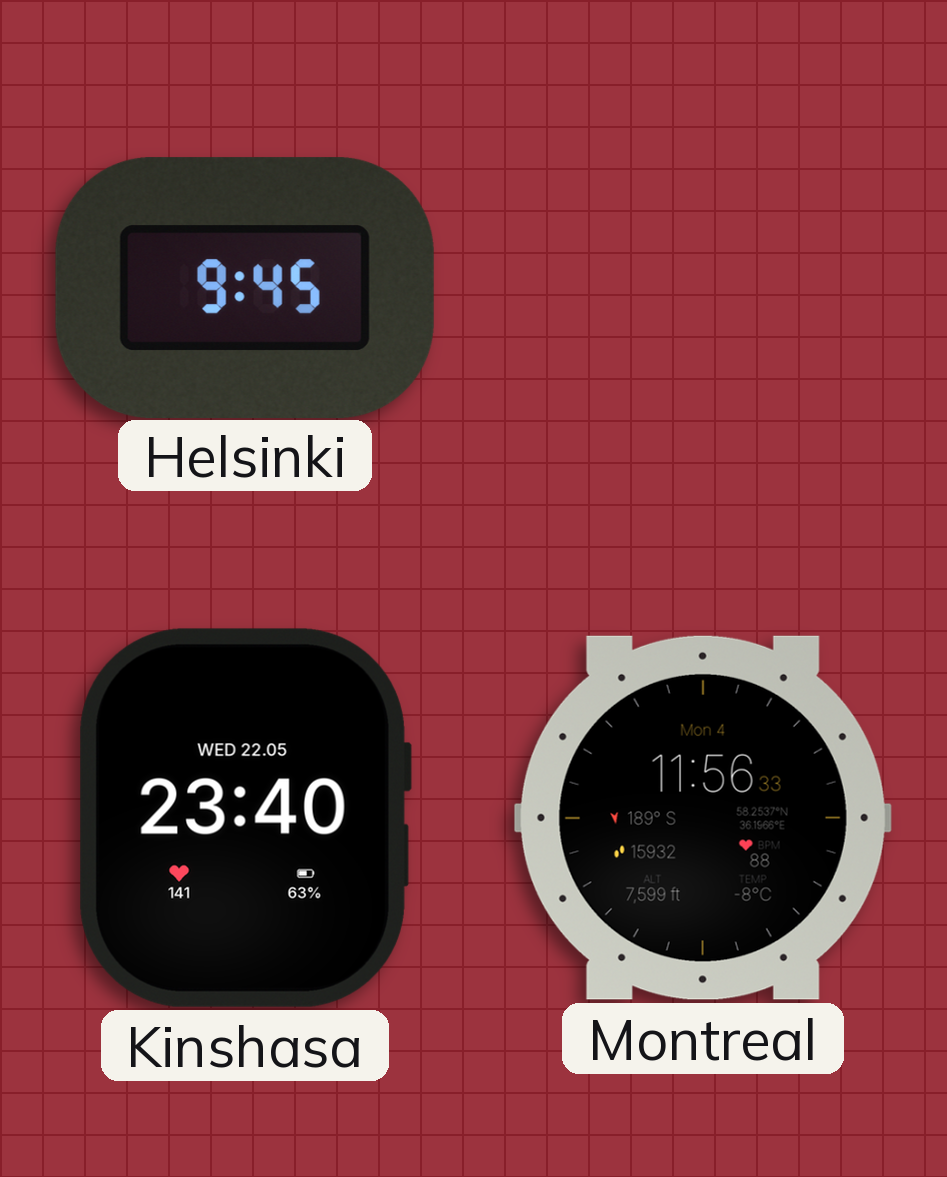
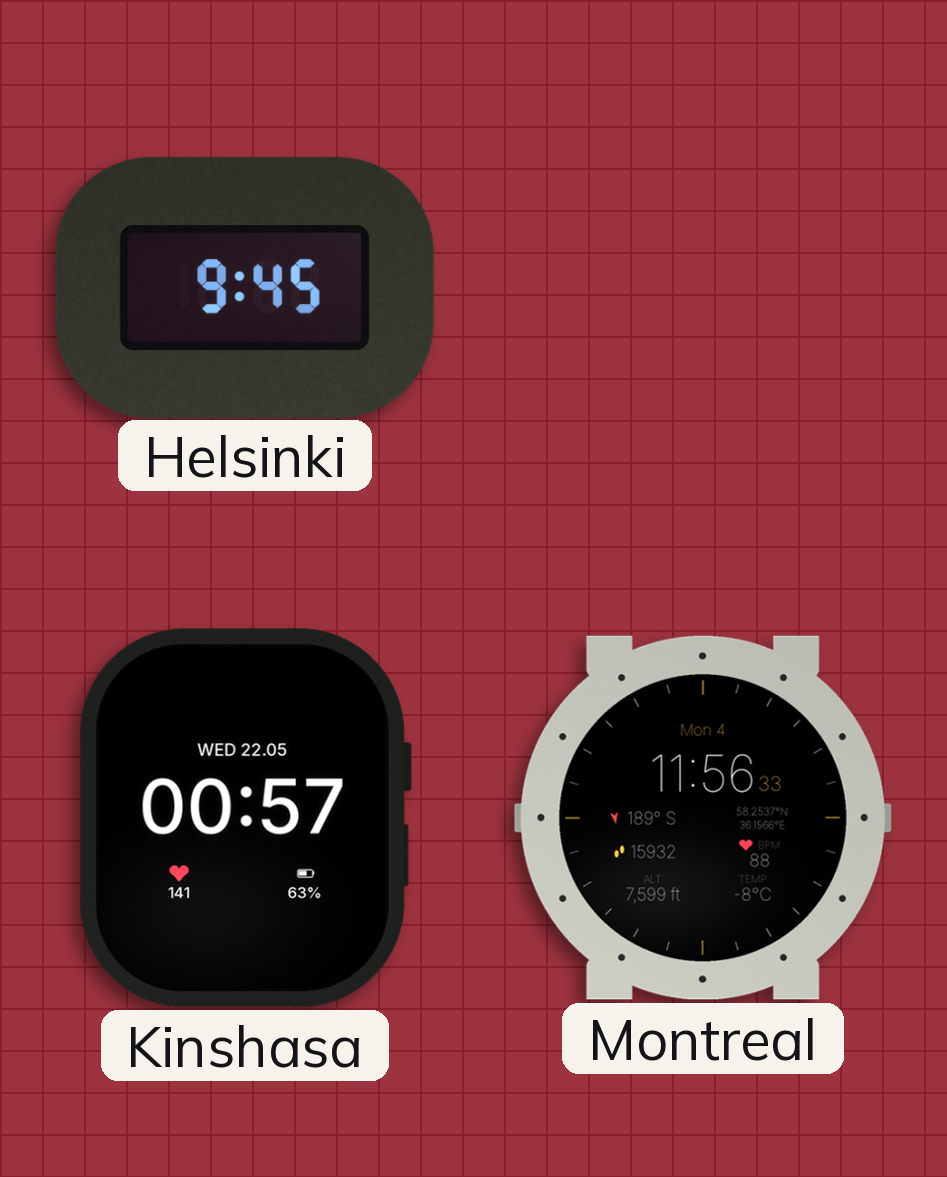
Kinshasa: 23:40 -> 00:57 (244, 818)
